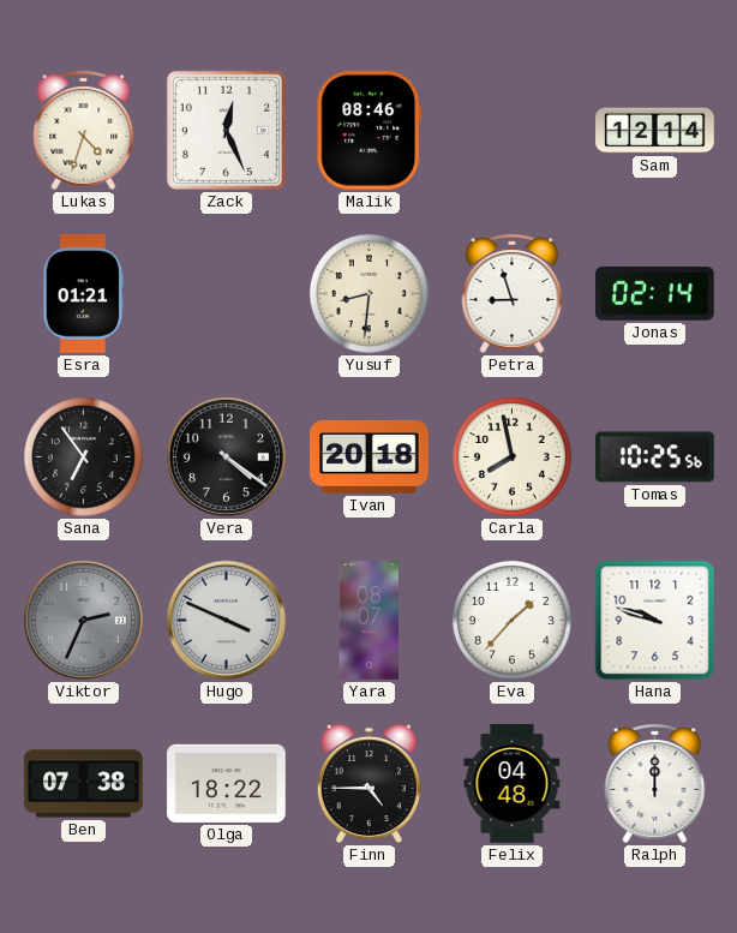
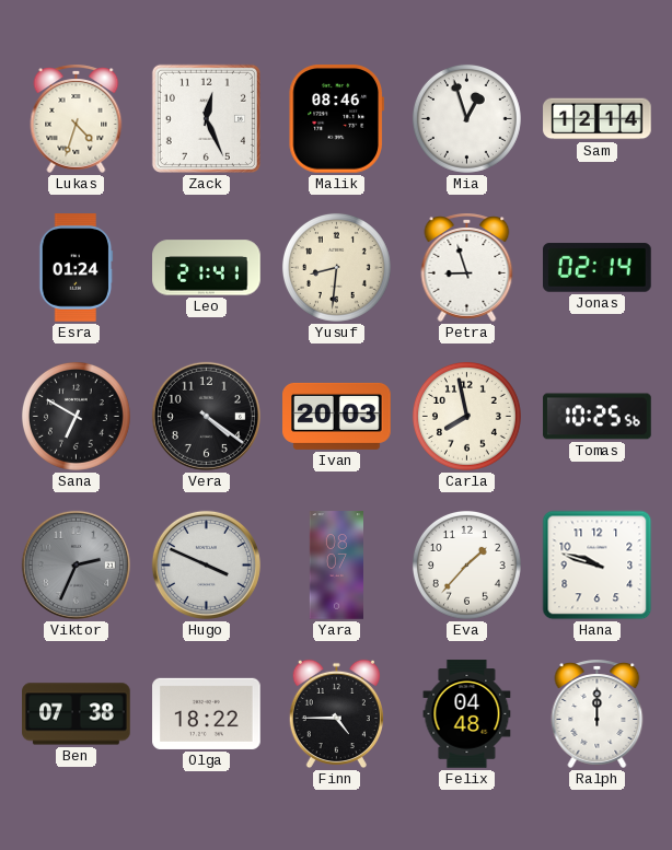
Mia: none -> 12:57 (466, 118)
Esra: 01:21 -> 01:24 (77, 268)
Leo: none -> 21:41 (207, 268)
Sana: 6:54 -> 6:50 (76, 416)
Ivan: 20:18 -> 20:03 (337, 416)
